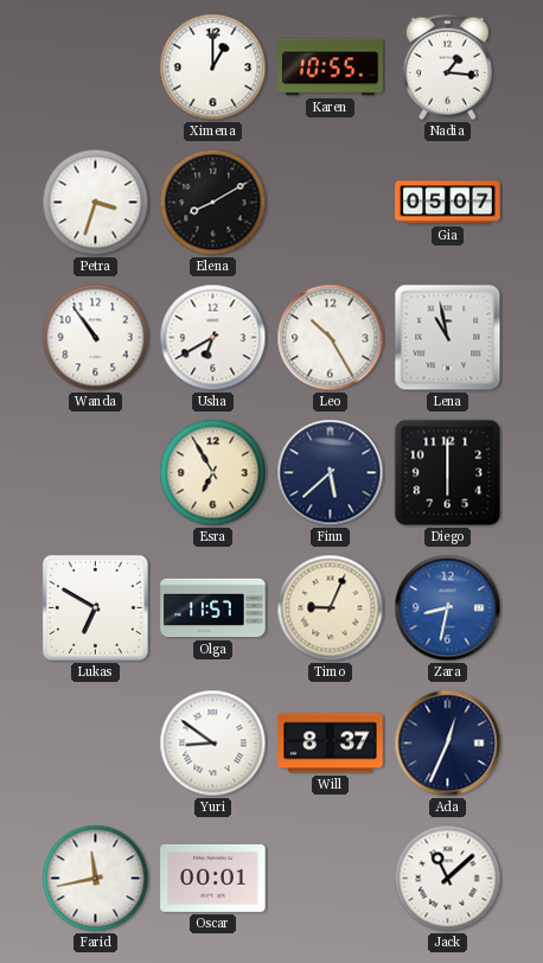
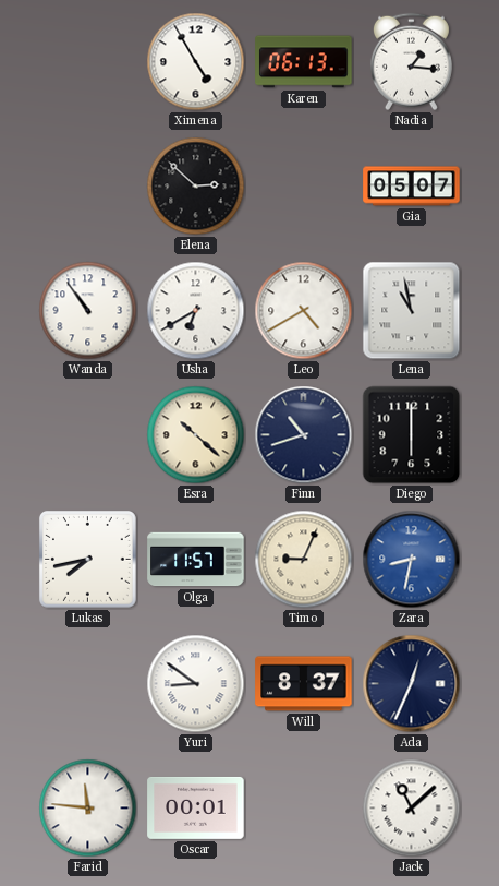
Ximena: 1:00 -> 4:55 (196, 62)
Karen: 10:55 -> 06:13 (304, 62)
Petra: 3:33 -> none (96, 203)
Elena: 8:10 -> 2:52 (196, 187)
Leo: 10:25 -> 4:40 (304, 311)
Esra: 6:55 -> 10:22 (196, 435)
Finn: 5:38 -> 10:42 (304, 435)
Lukas: 6:50 -> 7:43 (88, 560)
Farid: 11:43 -> 11:46 (88, 809)
